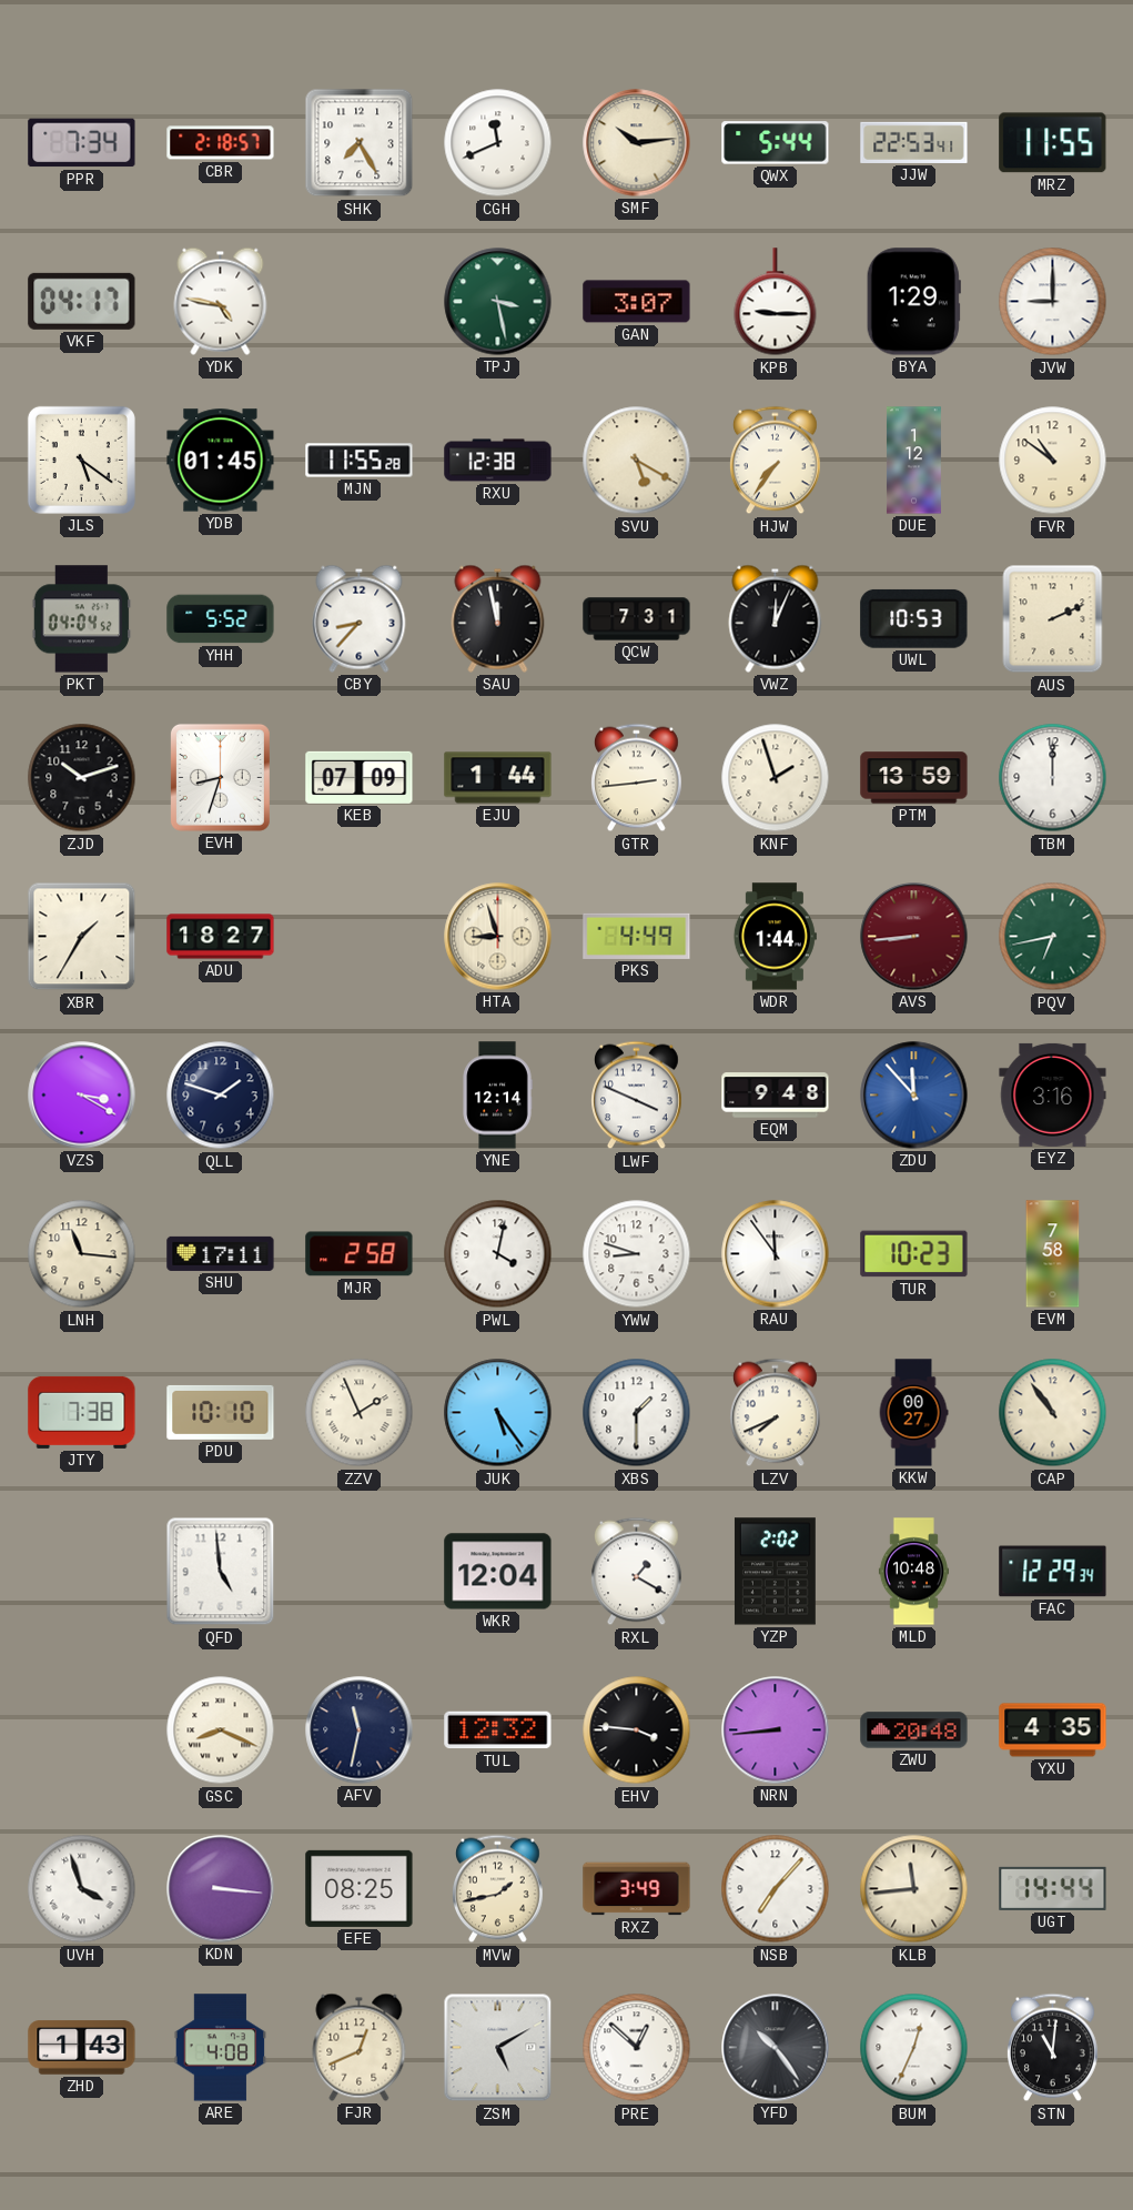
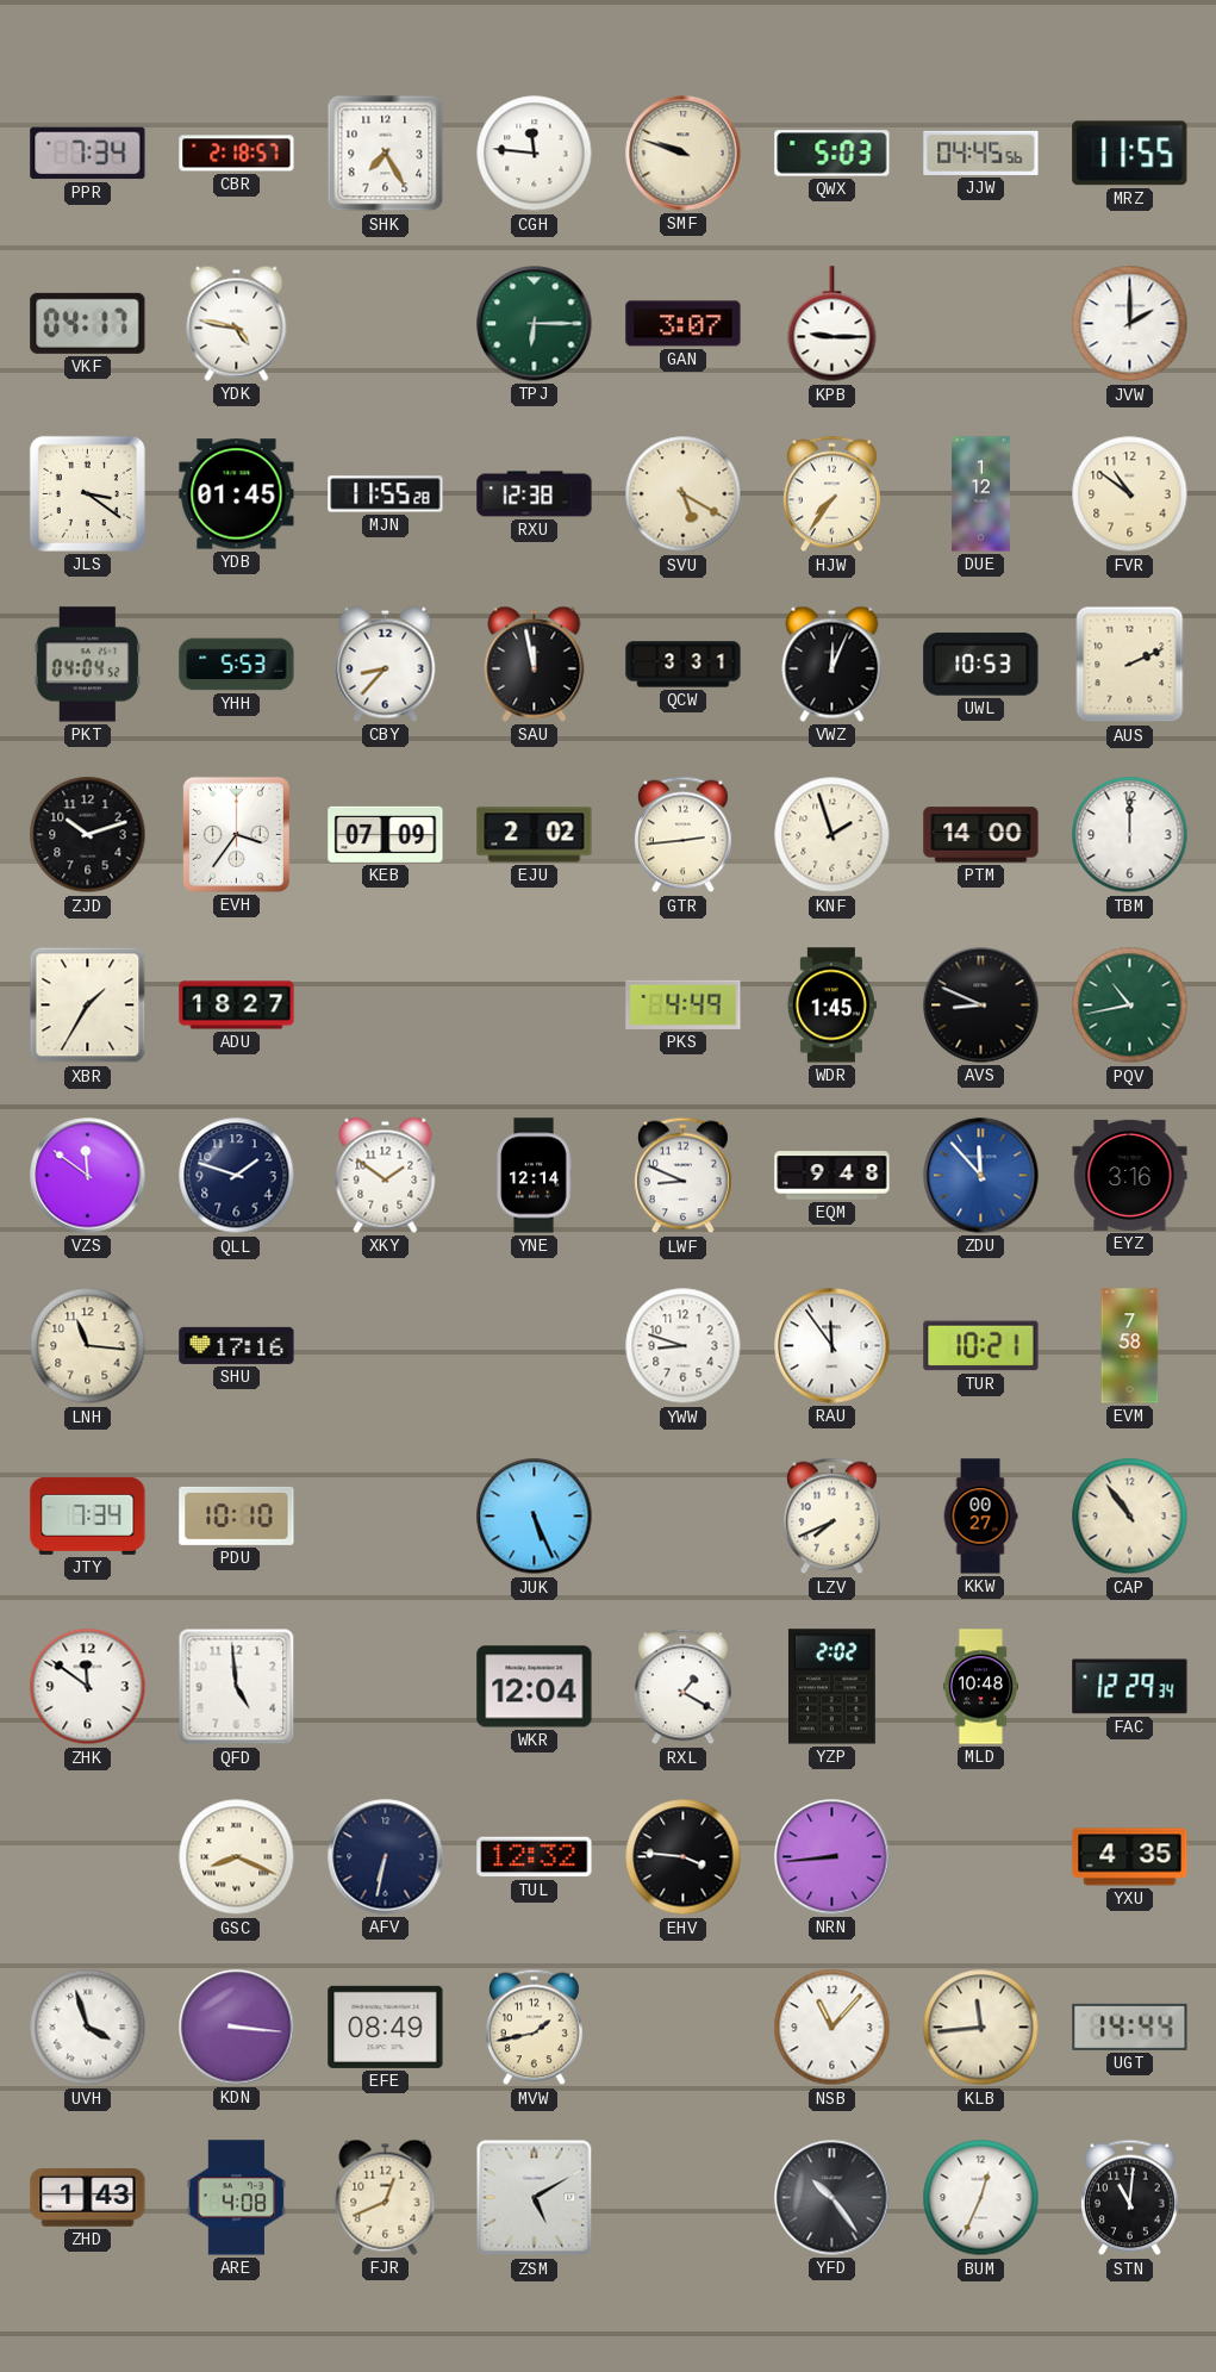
CGH: 11:41 -> 11:46 (535, 154)
SMF: 10:14 -> 9:48 (684, 154)
QWX: 5:44 -> 5:03 (833, 154)
JJW: 22:53 -> 04:45 (981, 152)
TPJ: 3:28 -> 6:15 (535, 324)
BYA: 1:29 -> none (913, 302)
JVW: 9:00 -> 2:00 (1130, 324)
JLS: 5:21 -> 3:21 (87, 493)
YHH: 5:52 -> 5:53 (237, 665)
QCW: 7:31 -> 3:31 (684, 665)
EVH: 8:33 -> 3:36 (236, 834)
EJU: 1:44 -> 2:02 (535, 835)
PTM: 13:59 -> 14:00 (981, 835)
HTA: 8:57 -> none (498, 937)
WDR: 1:44 -> 1:45 (831, 1006)
AVS: 8:44 -> 8:49 (981, 1006)
AVS dial: burgundy -> black (981, 1006)
PQV: 6:43 -> 10:43 (1130, 1006)
VZS: 3:20 -> 11:51 (88, 1176)
XKY: none -> 1:51 (386, 1175)
LWF: 3:49 -> 8:49 (684, 1176)
SHU: 17:11 -> 17:16 (237, 1345)
MJR: 2:58 -> none (360, 1254)
PWL: 4:02 -> none (498, 1254)
TUR: 10:23 -> 10:21 (981, 1346)
JTY: 7:38 -> 7:34 (88, 1515)
ZZV: 1:56 -> none (360, 1413)
JUK: 5:24 -> 5:26 (535, 1517)
XBS: 1:30 -> none (637, 1413)
ZHK: none -> 11:51 (88, 1687)
AFV: 11:32 -> 6:32 (386, 1857)
ZWU: 20:48 -> none (914, 1730)
EFE: 08:25 -> 08:49 (386, 2027)
RXZ: 3:49 -> none (637, 1889)
NSB: 7:07 -> 11:07 (833, 2028)
PRE: 12:52 -> none (637, 2048)
